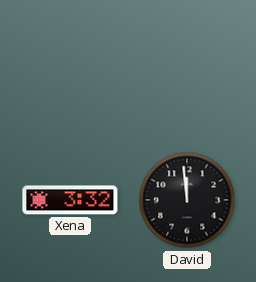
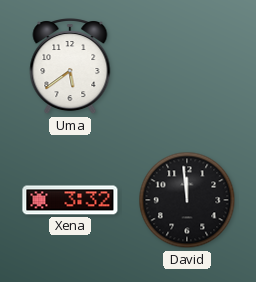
Uma: none -> 5:39 (70, 67)
